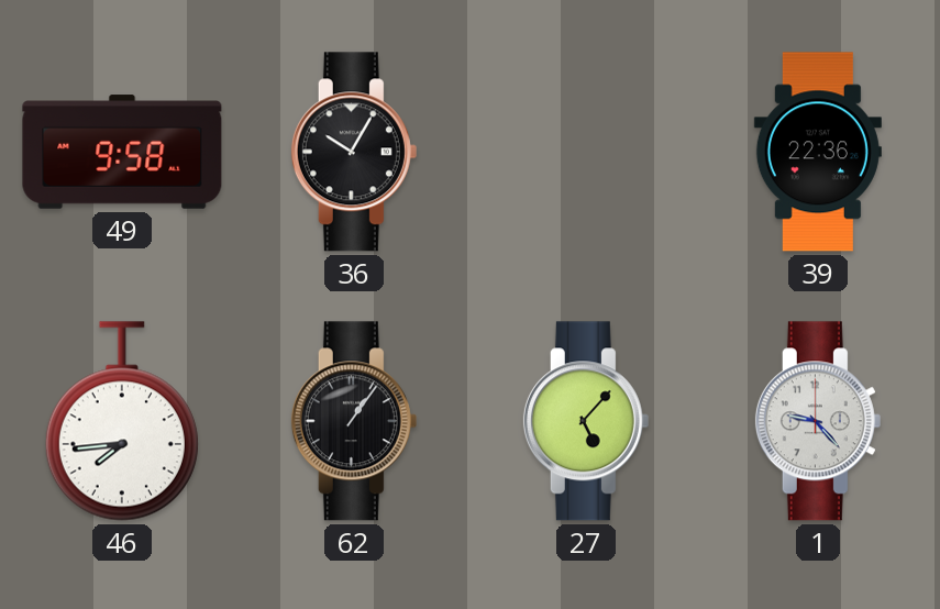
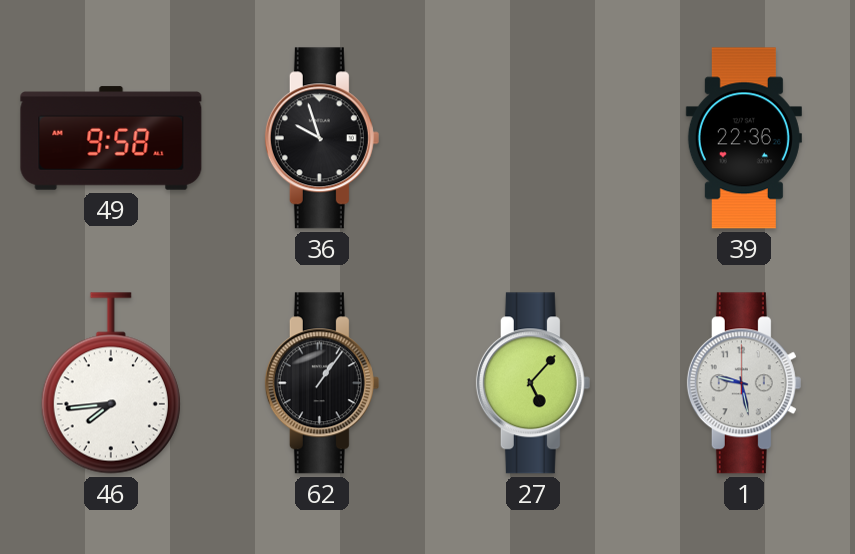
36: 10:05 -> 9:57 (322, 138)
1: 9:23 -> 9:28 (744, 383)
